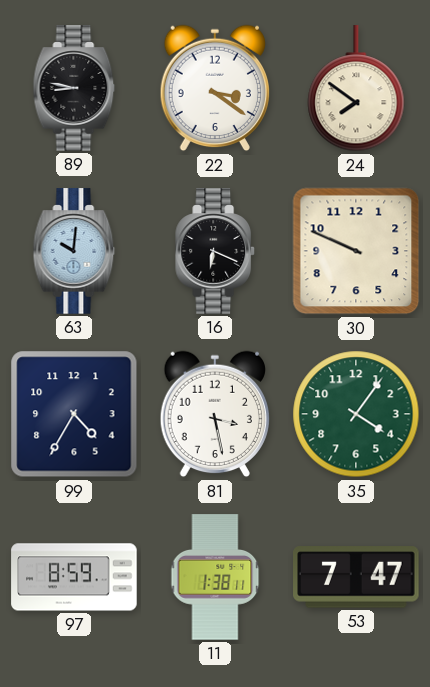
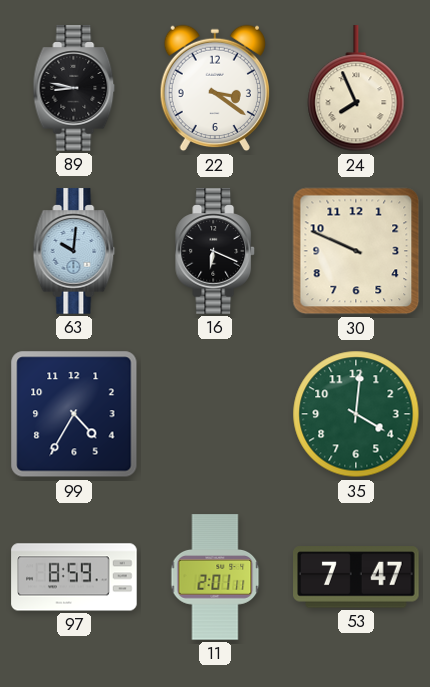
24: 7:51 -> 7:56 (356, 89)
81: 3:28 -> none (214, 414)
35: 4:06 -> 4:01 (356, 414)
11: 1:38 -> 2:01 (215, 577)
